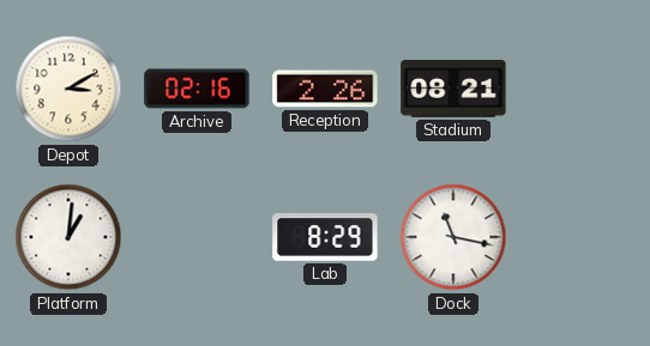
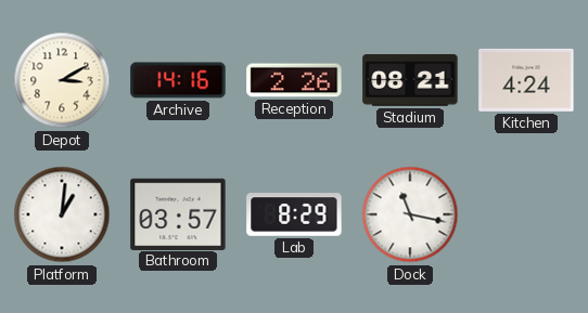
Archive: 02:16 -> 14:16 (178, 80)
Kitchen: none -> 4:24 (526, 80)
Bathroom: none -> 03:57 (178, 213)
